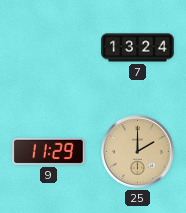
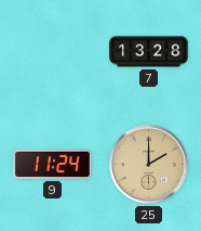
7: 13:24 -> 13:28 (149, 52)
9: 11:29 -> 11:24 (53, 164)
